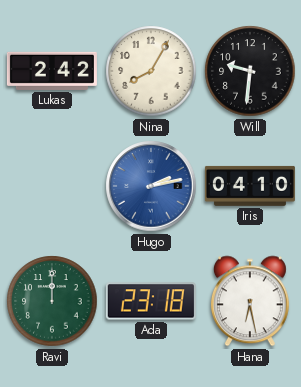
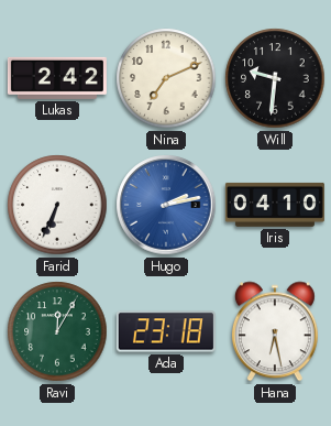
Nina: 8:05 -> 7:11 (166, 78)
Farid: none -> 6:34 (57, 205)
Ravi: 12:00 -> 12:05 (57, 331)
